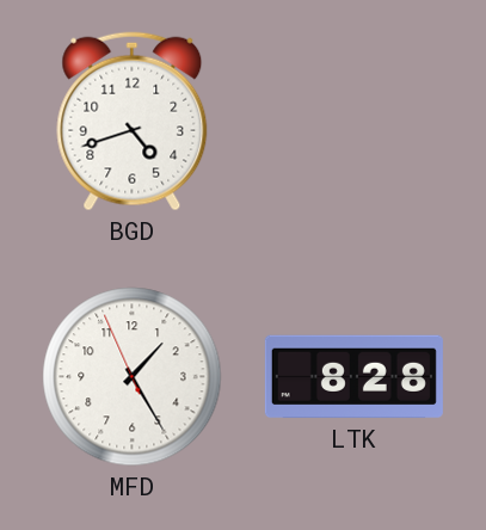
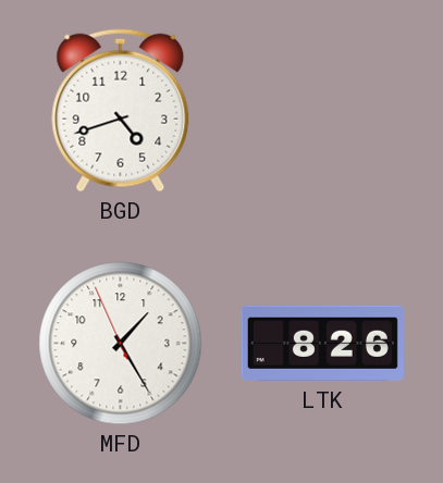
LTK: 8:28 -> 8:26 (322, 344)
